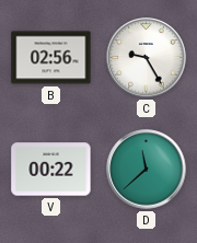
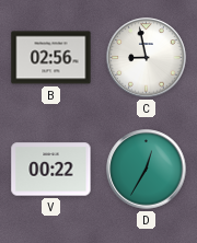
C: 9:25 -> 8:58 (147, 58)
D: 11:38 -> 12:35 (147, 170)
